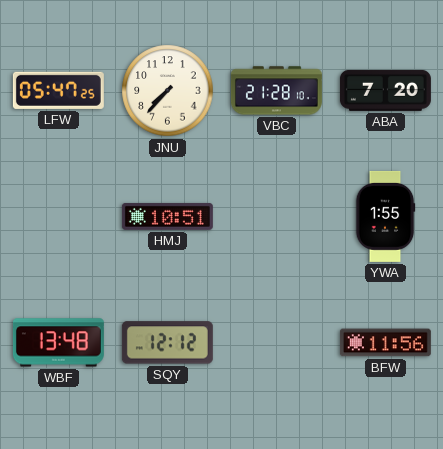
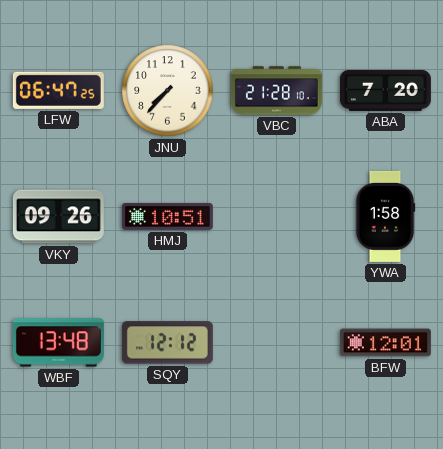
LFW: 05:47 -> 06:47 (58, 90)
VKY: none -> 09:26 (58, 217)
YWA: 1:55 -> 1:58 (385, 216)
BFW: 11:56 -> 12:01 (385, 343)
